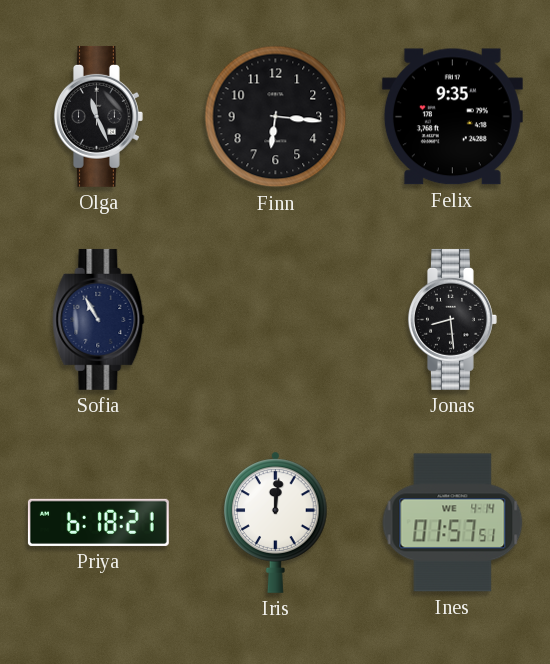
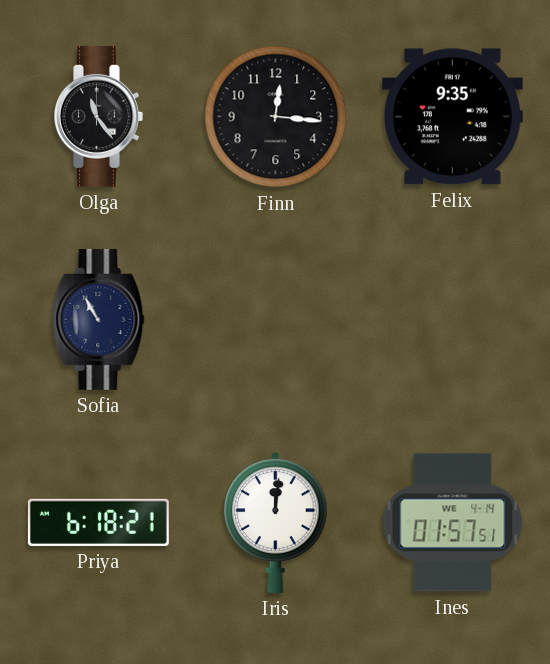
Olga: 11:26 -> 11:24 (98, 116)
Finn: 6:16 -> 12:16 (276, 117)
Jonas: 8:29 -> none (452, 319)
